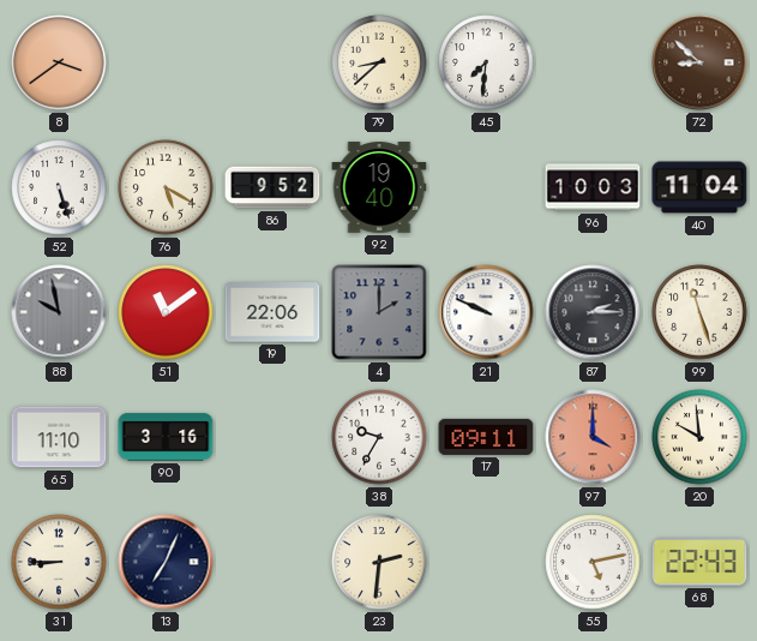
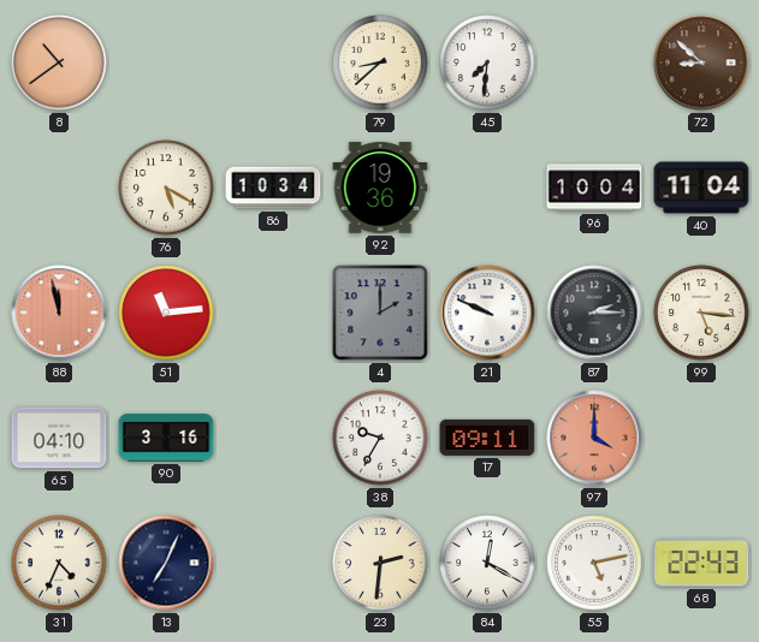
8: 3:39 -> 10:39 (59, 63)
52: 5:27 -> none (59, 187)
86: 9:52 -> 10:34 (273, 188)
92: 19:40 -> 19:36 (380, 188)
96: 10:03 -> 10:04 (594, 188)
88: 9:58 -> 11:58 (59, 313)
88 dial: grey -> salmon (59, 313)
51: 11:09 -> 11:14 (166, 313)
19: 22:06 -> none (272, 312)
99: 11:27 -> 5:16 (701, 313)
65: 11:10 -> 04:10 (59, 438)
20: 9:59 -> none (699, 437)
31: 8:45 -> 4:34 (59, 563)
84: none -> 12:20 (487, 563)
